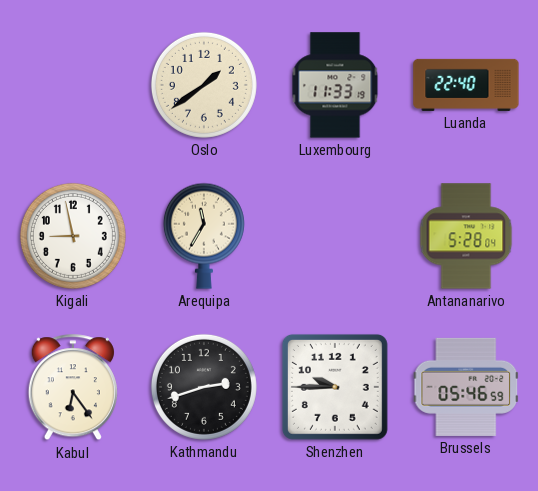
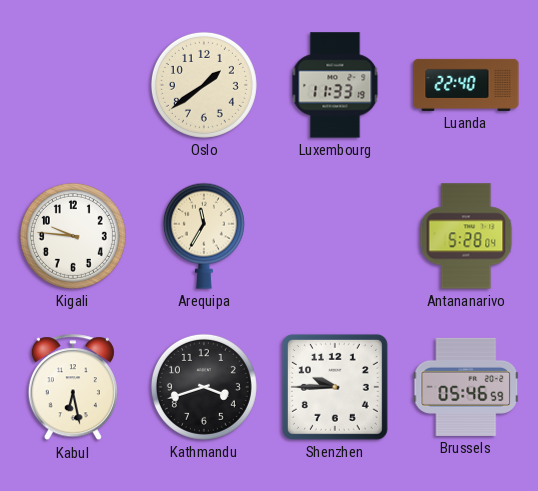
Kigali: 8:58 -> 9:46 (73, 236)
Kabul: 6:24 -> 6:28 (73, 388)
Kathmandu: 2:42 -> 3:42 (204, 387)
